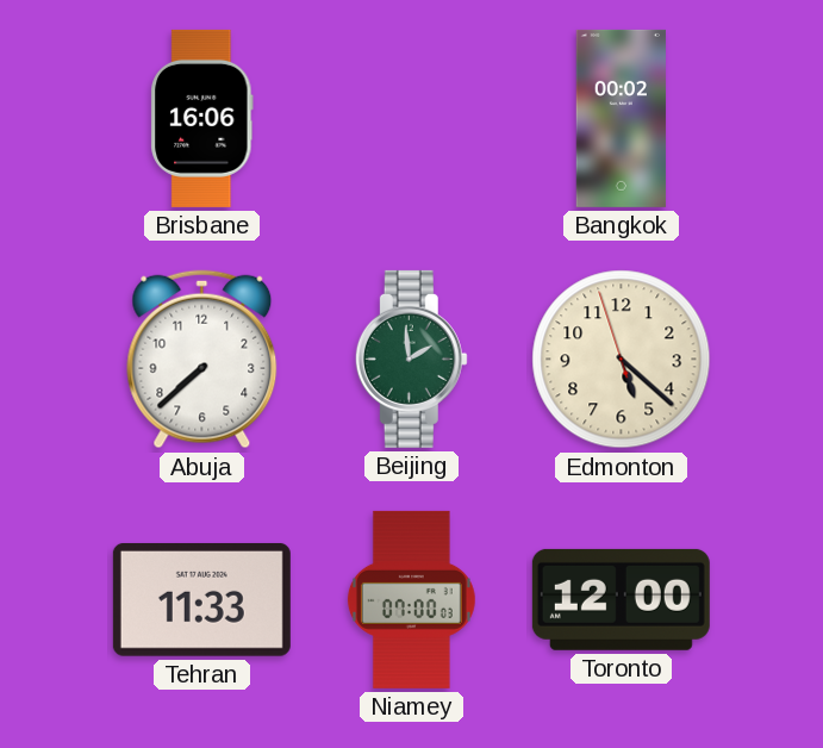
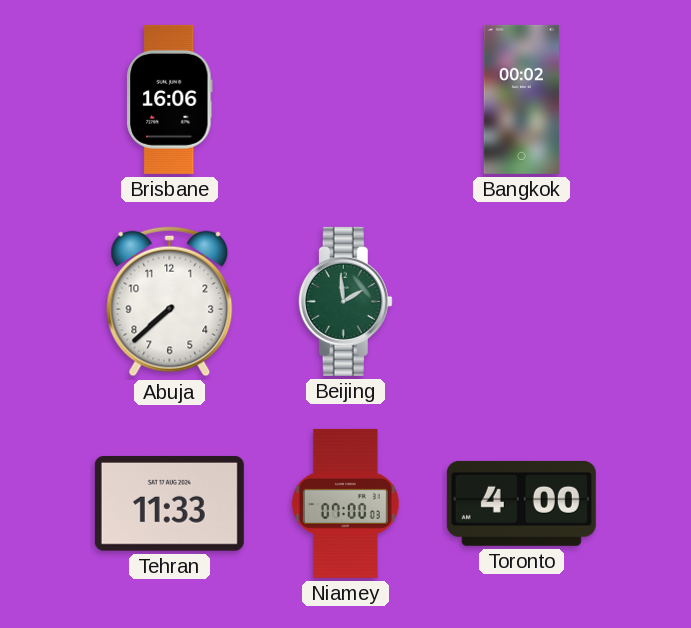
Edmonton: 5:21 -> none (622, 360)
Toronto: 12:00 -> 4:00 (521, 503)
